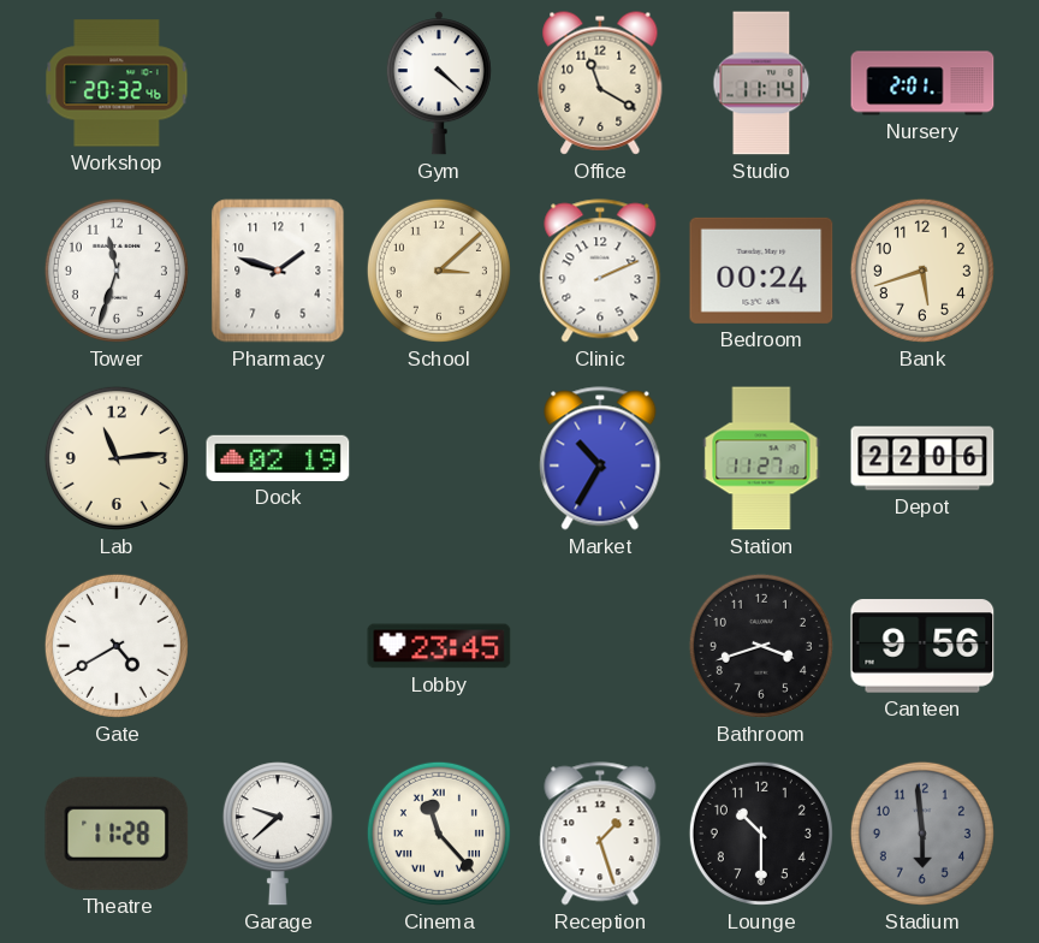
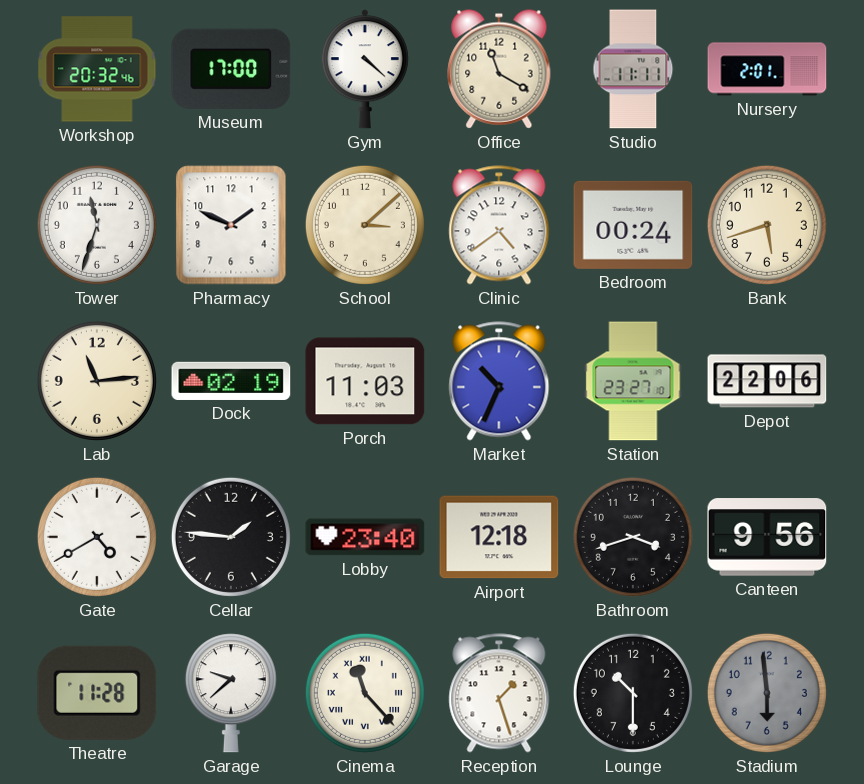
Museum: none -> 17:00 (231, 69)
Studio: 11:14 -> 11:11 (633, 69)
Pharmacy: 1:48 -> 1:49 (231, 225)
Clinic: 2:11 -> 4:39 (499, 225)
Porch: none -> 11:03 (365, 381)
Market: 10:35 -> 10:34 (499, 381)
Station: 11:27 -> 23:27 (633, 381)
Cellar: none -> 1:46 (231, 537)
Lobby: 23:45 -> 23:40 (365, 537)
Airport: none -> 12:18 (499, 537)
